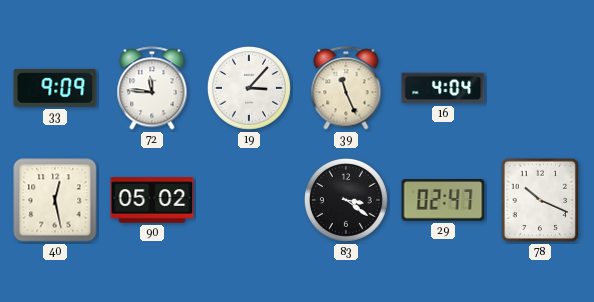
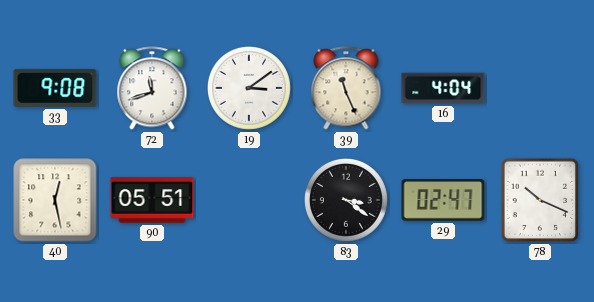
33: 9:09 -> 9:08 (55, 88)
72: 11:46 -> 11:42 (152, 88)
19: 3:07 -> 3:09 (249, 88)
90: 05:02 -> 05:51 (152, 200)
